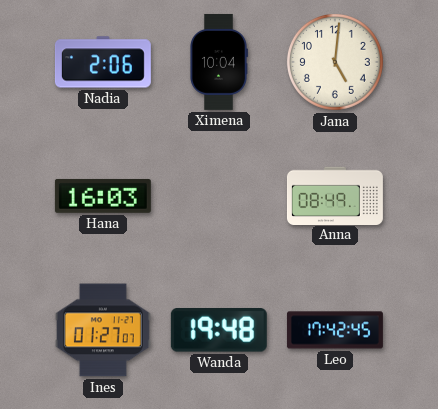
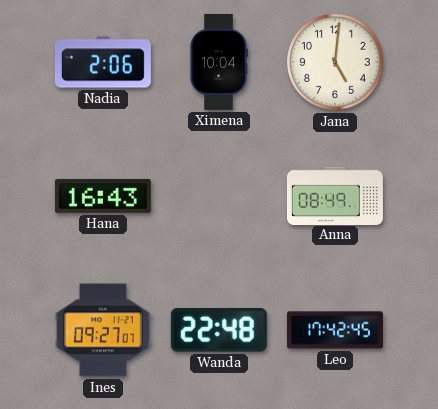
Hana: 16:03 -> 16:43 (103, 196)
Ines: 01:27 -> 09:27 (103, 330)
Wanda: 19:48 -> 22:48 (219, 331)
